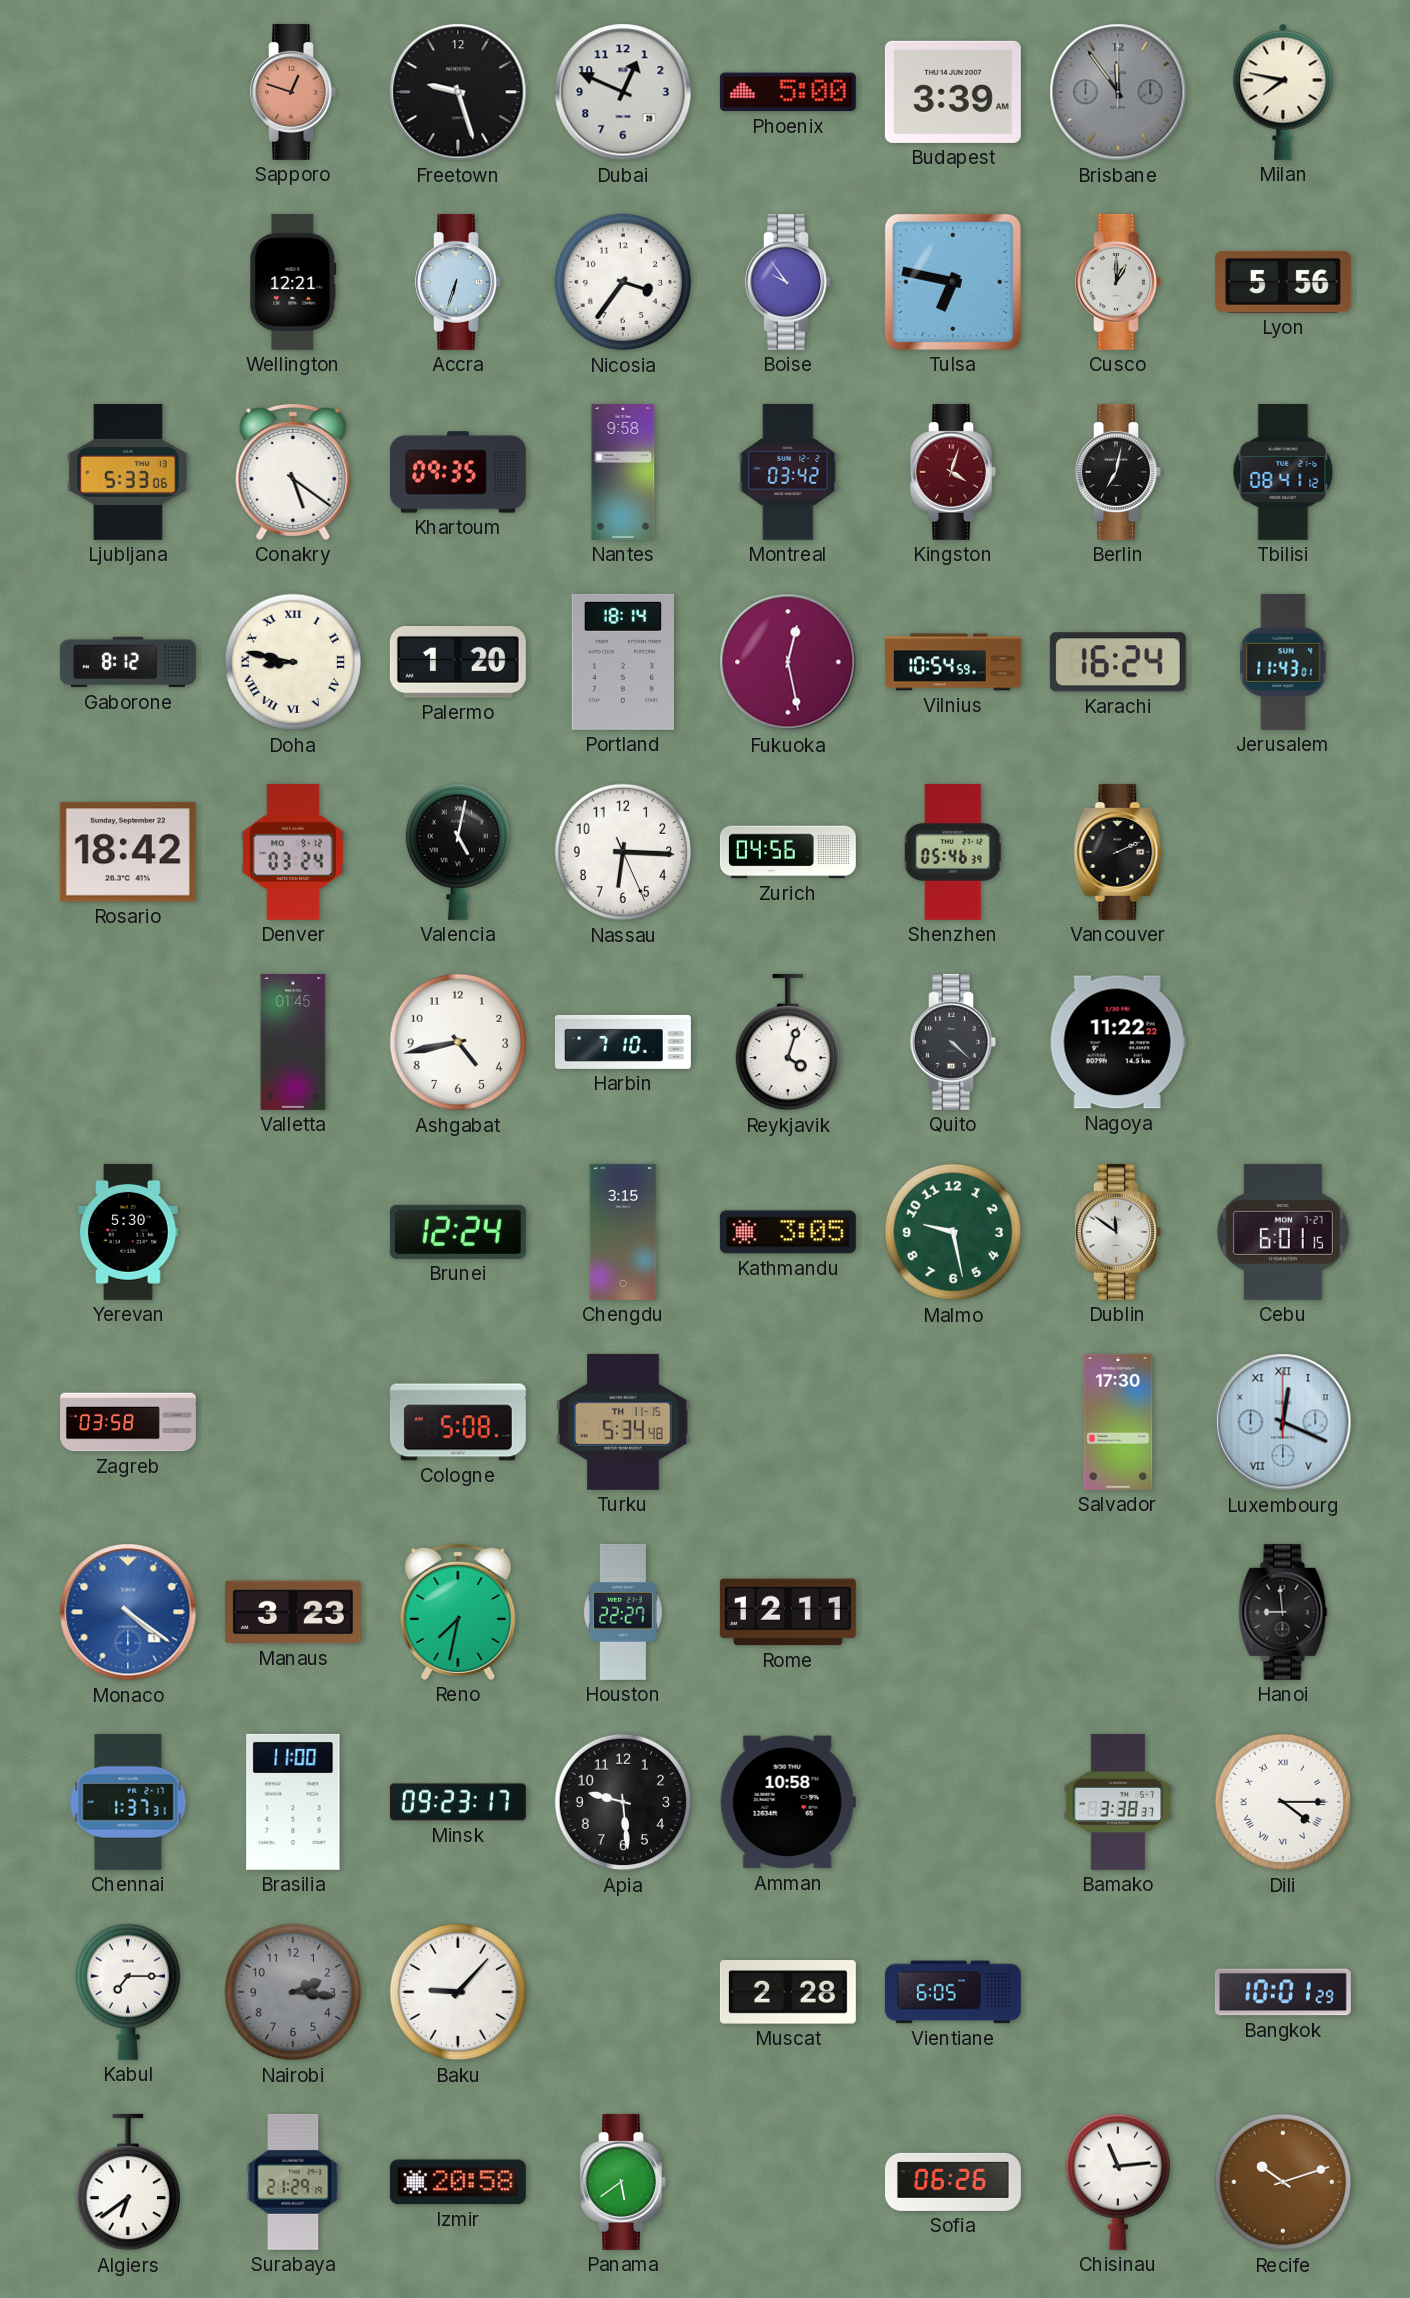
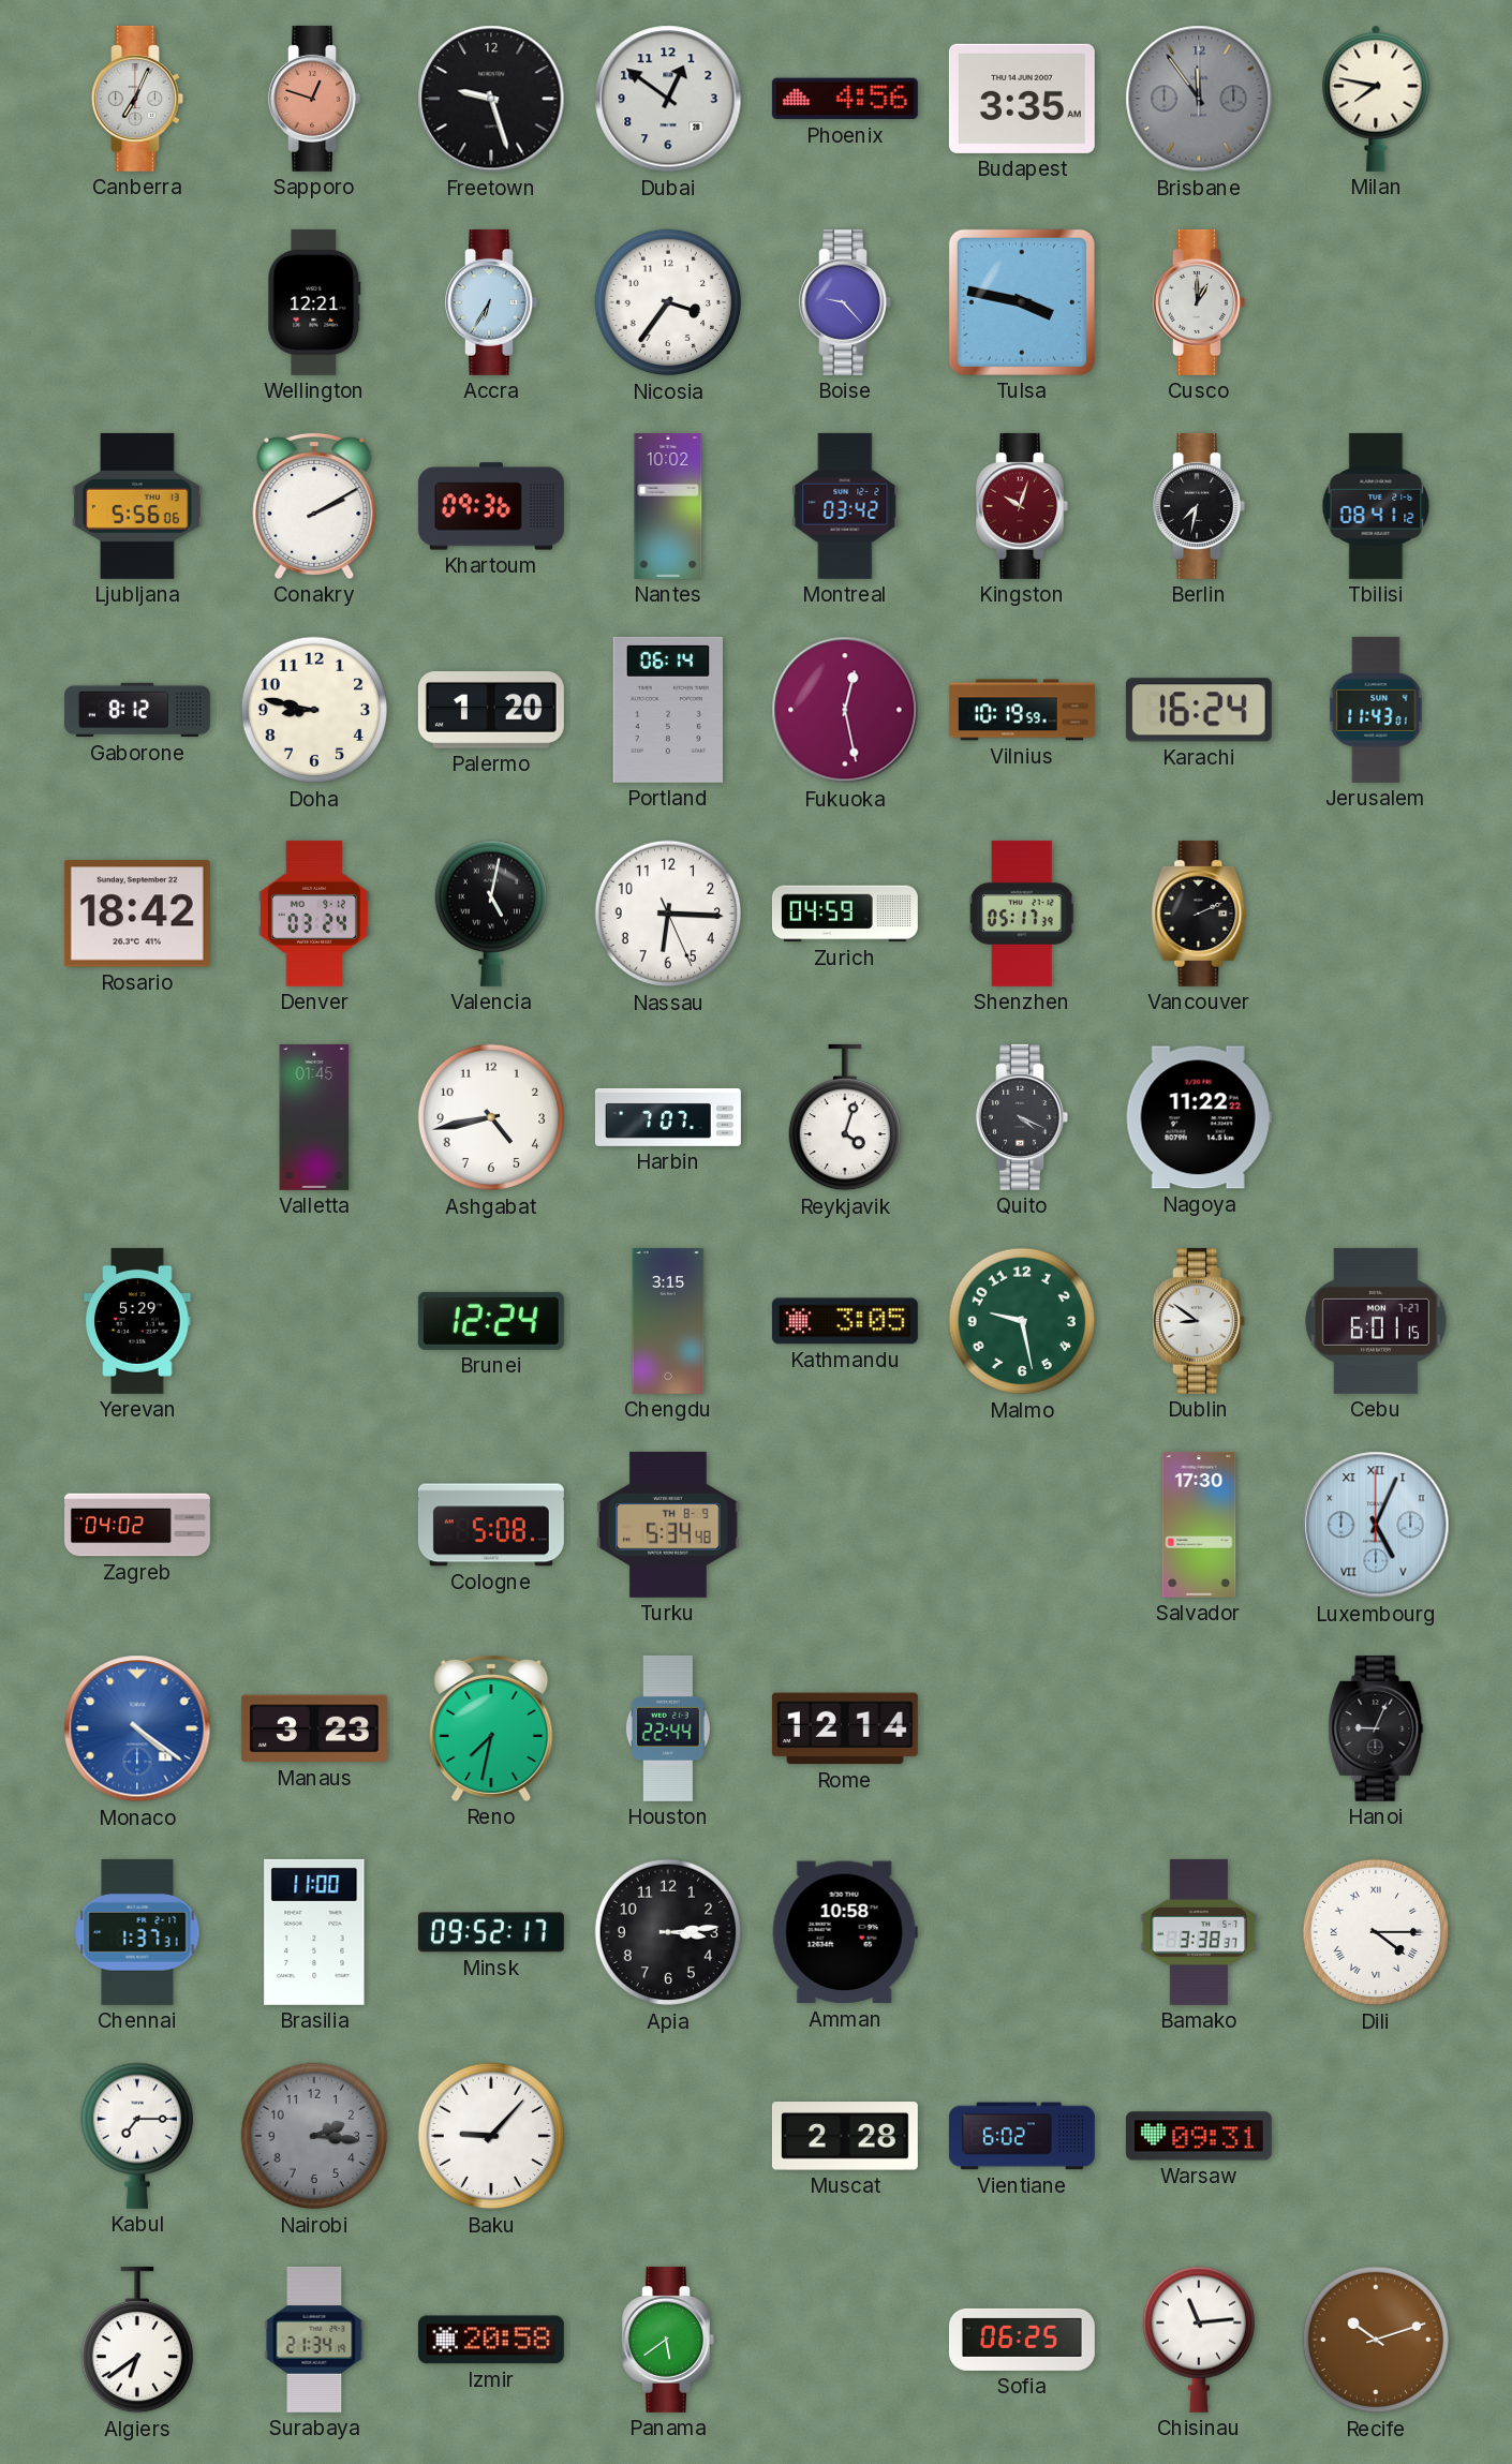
Canberra: none -> 7:04 (137, 99)
Dubai: 12:49 -> 12:51 (668, 99)
Phoenix: 5:00 -> 4:56 (845, 99)
Budapest: 3:39 -> 3:35 (1022, 99)
Accra: 6:33 -> 6:35 (491, 302)
Boise: 9:54 -> 9:23 (845, 302)
Tulsa: 6:47 -> 3:47 (1022, 302)
Lyon: 5:56 -> none (1283, 282)
Ljubljana: 5:33 -> 5:56 (137, 506)
Conakry: 5:21 -> 2:10 (314, 505)
Khartoum: 09:35 -> 09:36 (491, 506)
Nantes: 9:58 -> 10:02 (668, 506)
Kingston: 4:03 -> 10:03 (1022, 506)
Berlin: 7:02 -> 7:32 (1199, 506)
Doha numerals: Roman -> Arabic (314, 710)
Portland: 18:14 -> 06:14 (667, 710)
Vilnius: 10:54 -> 10:19 (1022, 710)
Zurich: 04:56 -> 04:59 (845, 914)
Shenzhen: 05:46 -> 05:17 (1022, 914)
Harbin: 7:10 -> 7:07 (668, 1117)
Quito: 4:22 -> 4:19 (1022, 1117)
Yerevan: 5:30 -> 5:29 (137, 1321)
Dublin: 11:51 -> 8:51 (1199, 1321)
Zagreb: 03:58 -> 04:02 (138, 1525)
Turku date: TH 11-15 -> TH 8-9 (669, 1525)
Luxembourg: 12:19 -> 5:04 (1376, 1525)
Houston: 22:27 -> 22:44 (668, 1728)
Rome: 12:11 -> 12:14 (845, 1728)
Hanoi: 8:59 -> 9:04 (1376, 1728)
Minsk: 09:23 -> 09:52 (491, 1932)
Apia: 9:29 -> 3:14 (668, 1932)
Vientiane: 6:05 -> 6:02 (1022, 2136)
Warsaw: none -> 09:31 (1199, 2136)
Bangkok: 10:01 -> none (1283, 1992)
Surabaya: 21:29 -> 21:34 (314, 2340)
Sofia: 06:26 -> 06:25 (1022, 2340)
